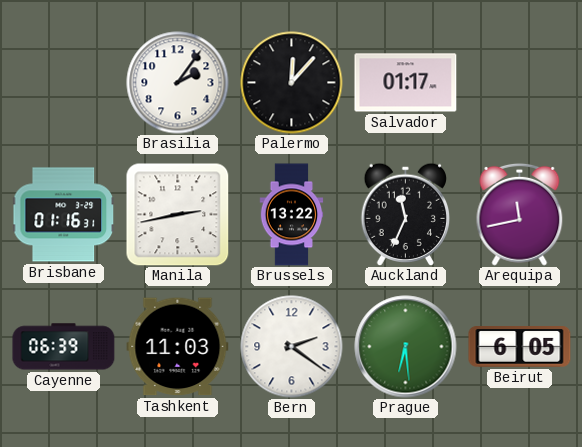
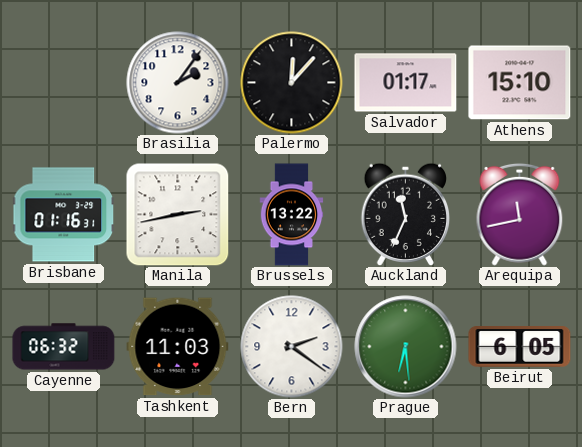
Athens: none -> 15:10 (520, 83)
Cayenne: 06:39 -> 06:32 (64, 347)
